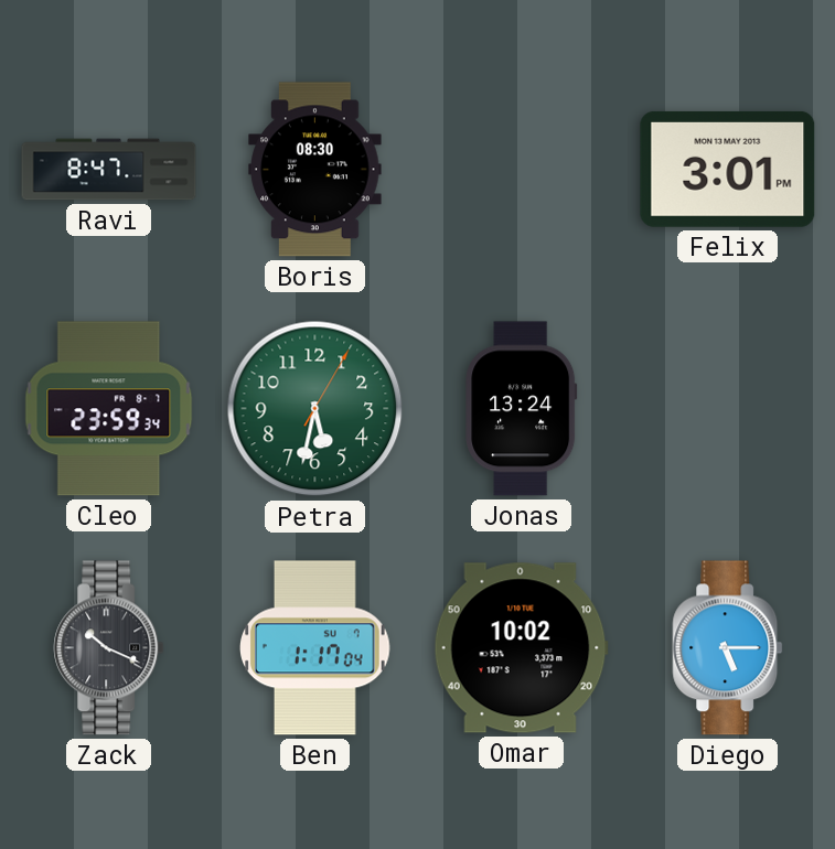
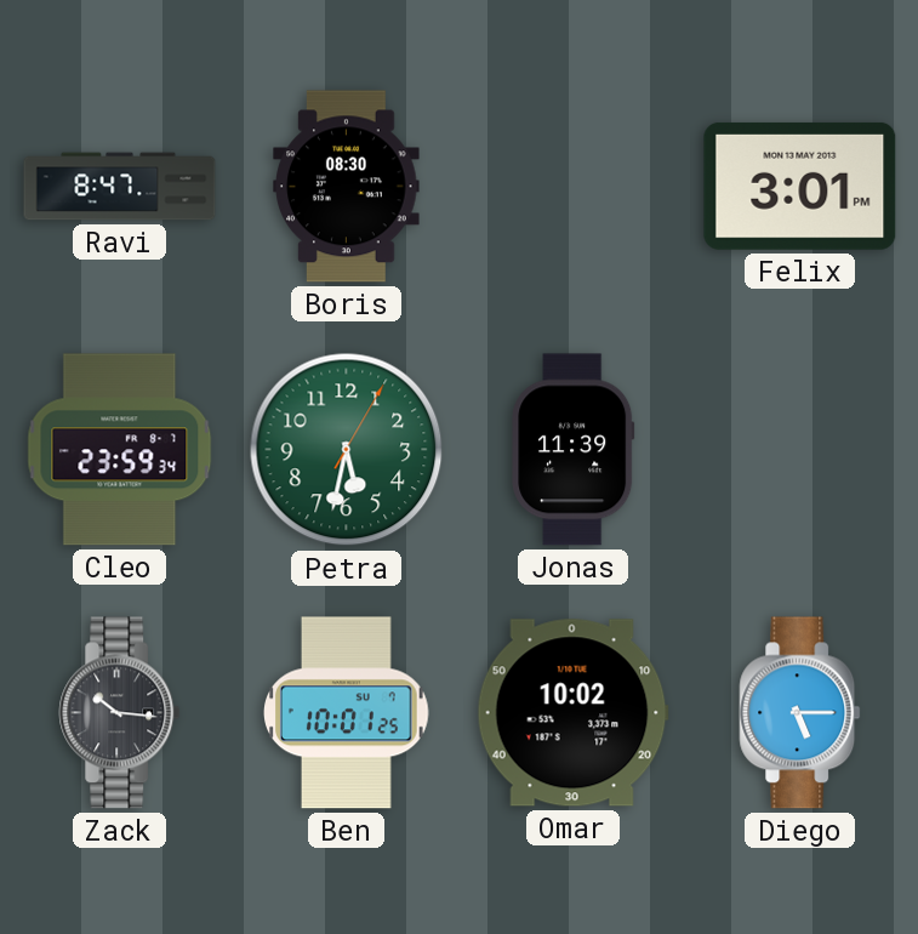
Jonas: 13:24 -> 11:39 (574, 450)
Zack: 10:19 -> 10:16 (120, 713)
Ben: 1:17 -> 10:01 (347, 713)
